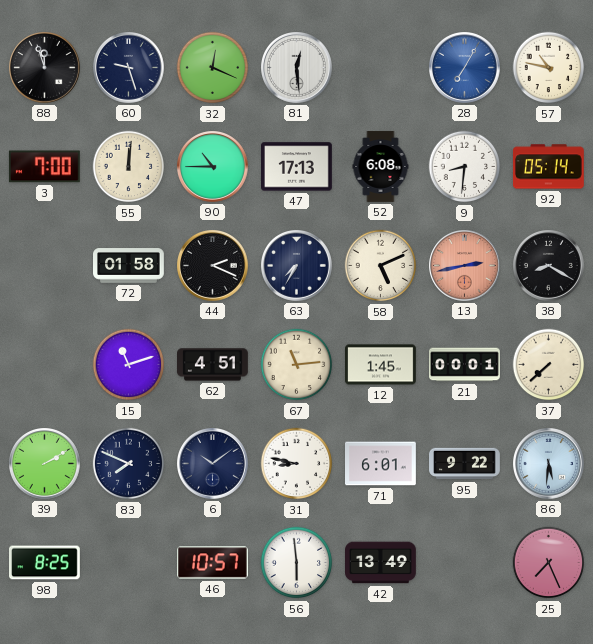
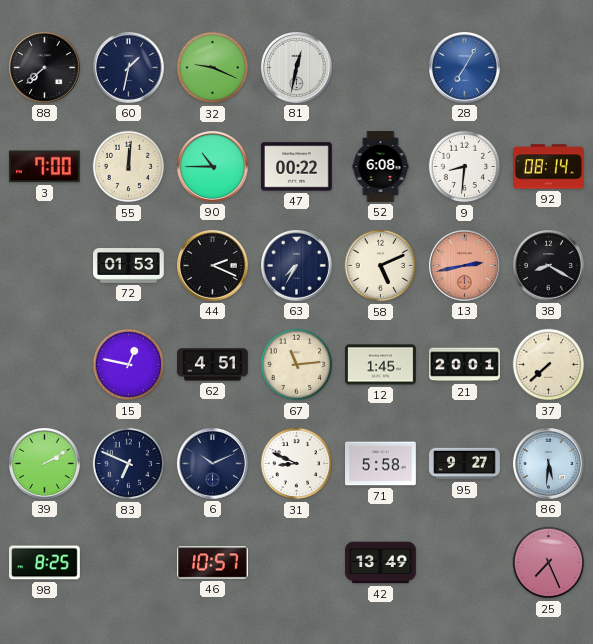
88: 11:57 -> 7:38 (45, 68)
60: 9:27 -> 1:32 (129, 68)
32: 12:19 -> 9:19 (213, 68)
81: 12:29 -> 12:32 (297, 68)
57: 10:47 -> none (549, 68)
47: 17:13 -> 00:22 (297, 167)
92: 05:14 -> 08:14 (549, 167)
72: 01:58 -> 01:53 (129, 266)
15: 11:12 -> 12:47 (129, 365)
21: 00:01 -> 20:01 (465, 365)
83: 7:49 -> 6:49 (129, 464)
6: 10:09 -> 10:11 (213, 464)
31: 8:47 -> 8:49 (297, 464)
71: 6:01 -> 5:58 (381, 464)
95: 9:22 -> 9:27 (465, 464)
56: 5:59 -> none (297, 563)
